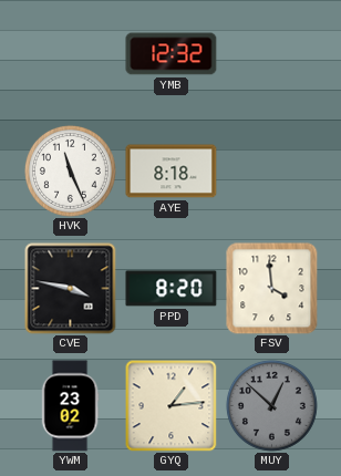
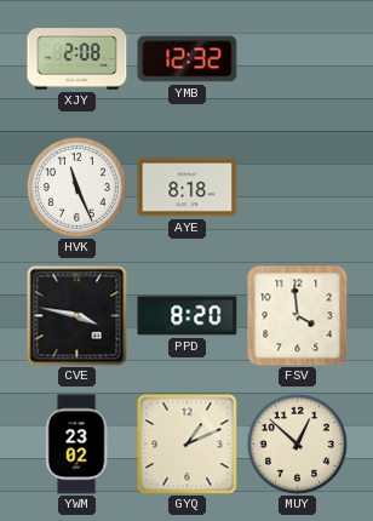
XJY: none -> 2:08 (78, 59)
GYQ: 1:14 -> 1:11 (187, 443)
MUY dial: grey -> cream (297, 443)
